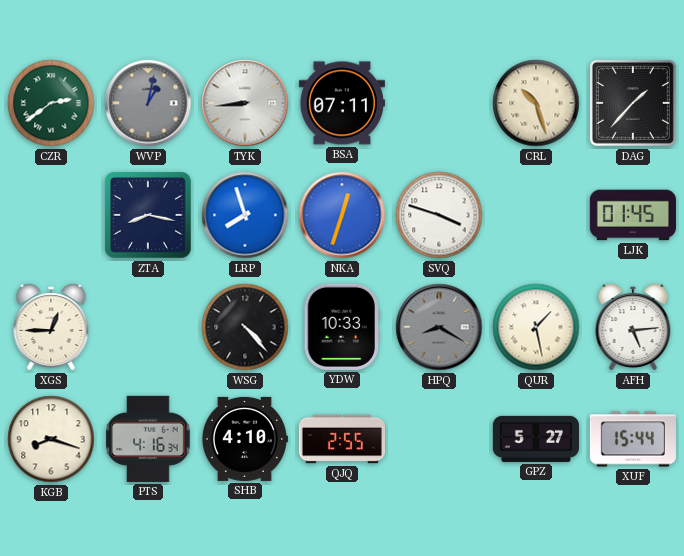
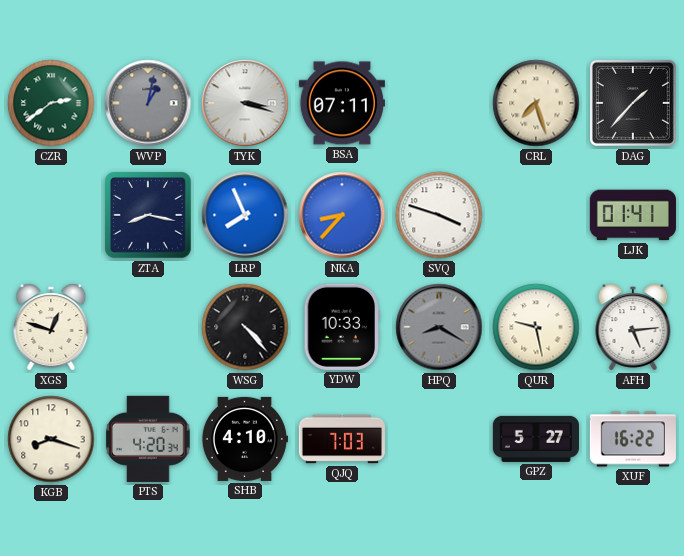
TYK: 8:44 -> 3:18 (245, 103)
CRL: 10:27 -> 7:27 (536, 103)
LRP: 7:57 -> 7:56 (245, 215)
NKA: 12:33 -> 8:37 (342, 215)
LJK: 01:45 -> 01:41 (633, 215)
XGS: 12:45 -> 12:48 (51, 327)
QUR: 1:28 -> 9:28 (536, 327)
PTS: 4:16 -> 4:20 (148, 439)
QJQ: 2:55 -> 7:03 (342, 439)
XUF: 15:44 -> 16:22 (633, 439)
